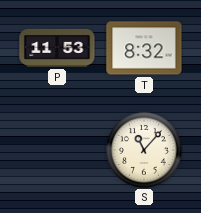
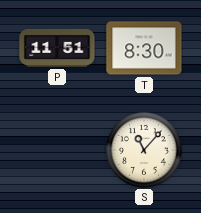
P: 11:53 -> 11:51 (57, 48)
T: 8:32 -> 8:30 (144, 48)
